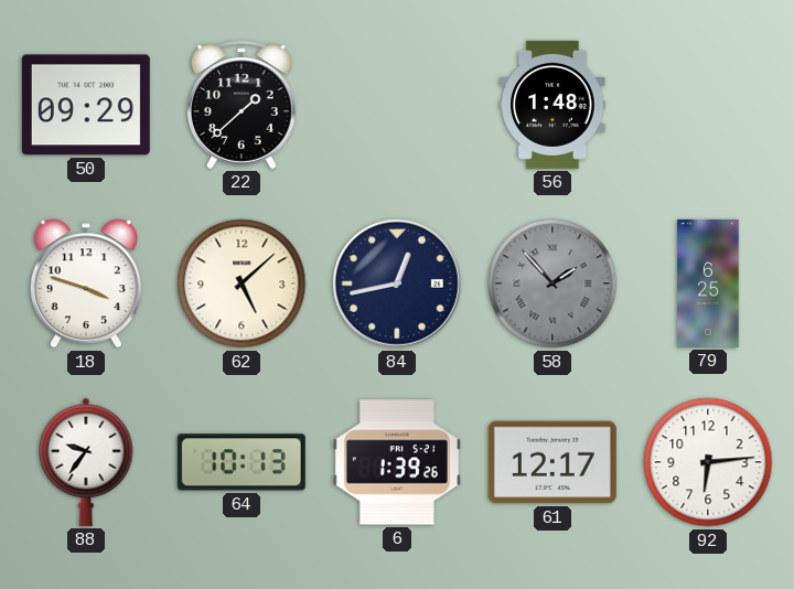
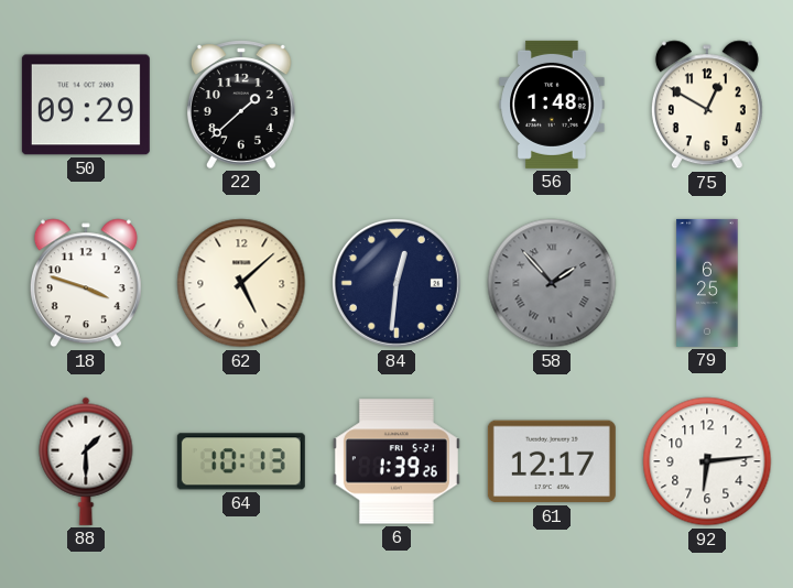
75: none -> 12:50 (707, 105)
84: 12:43 -> 12:31 (398, 284)
88: 9:36 -> 1:30 (86, 461)
